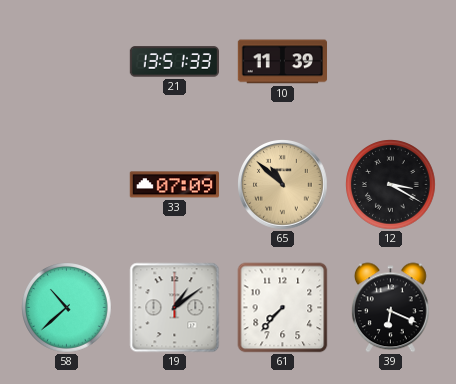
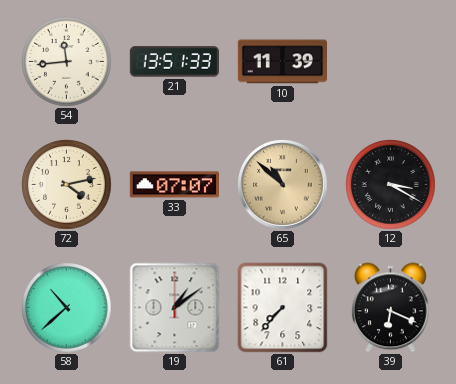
54: none -> 11:44 (67, 62)
72: none -> 4:13 (67, 185)
33: 07:09 -> 07:07 (174, 185)
